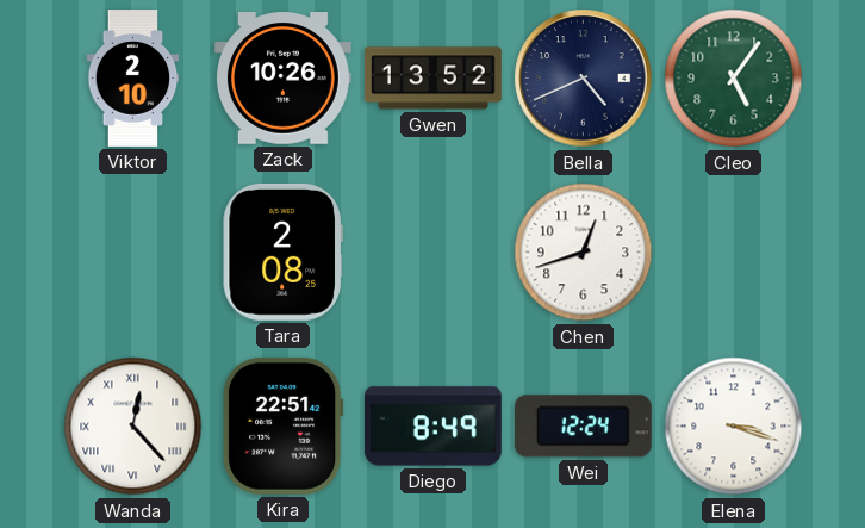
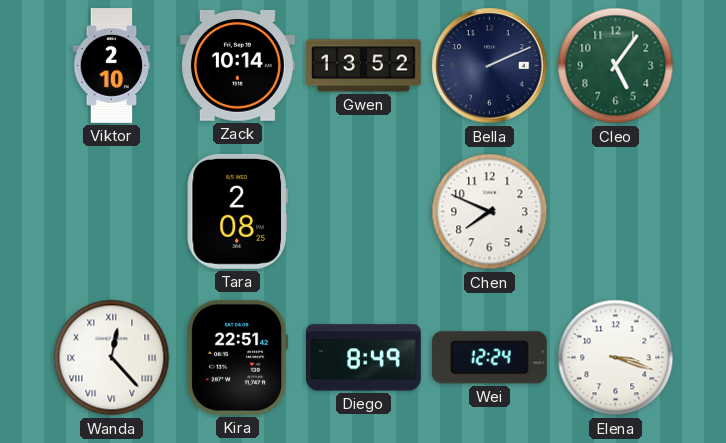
Zack: 10:26 -> 10:14 (237, 66)
Bella: 4:41 -> 2:11 (490, 66)
Chen: 12:42 -> 7:49 (490, 212)
